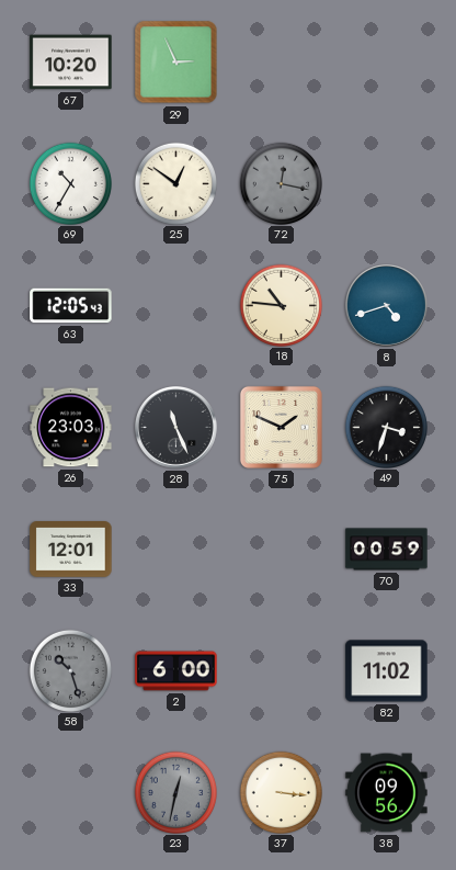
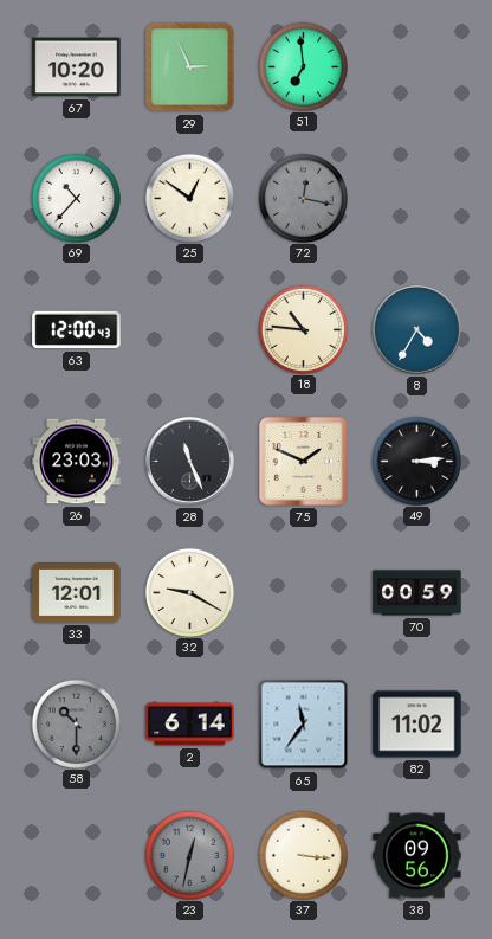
51: none -> 6:59 (303, 66)
69: 10:35 -> 10:37 (76, 198)
63: 12:05 -> 12:00 (77, 330)
8: 4:42 -> 4:35 (417, 330)
49: 3:33 -> 3:14 (416, 461)
32: none -> 9:20 (189, 592)
58: 10:27 -> 10:30 (76, 723)
2: 6:00 -> 6:14 (190, 725)
65: none -> 11:36 (304, 725)
